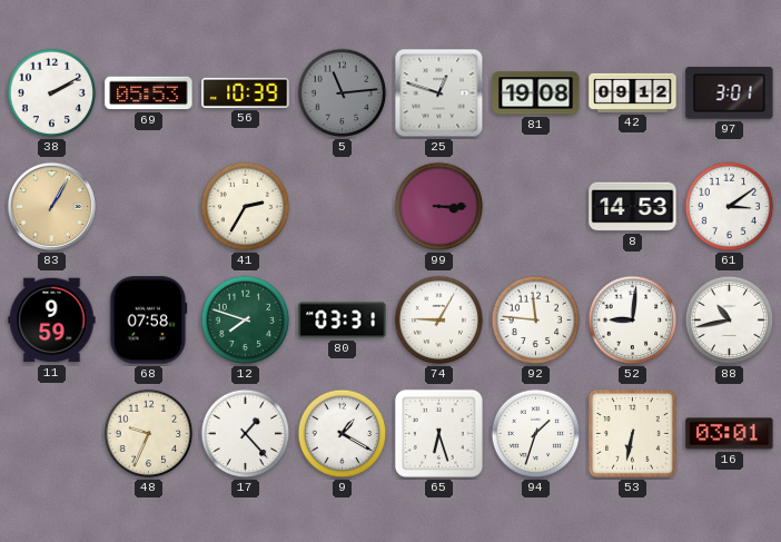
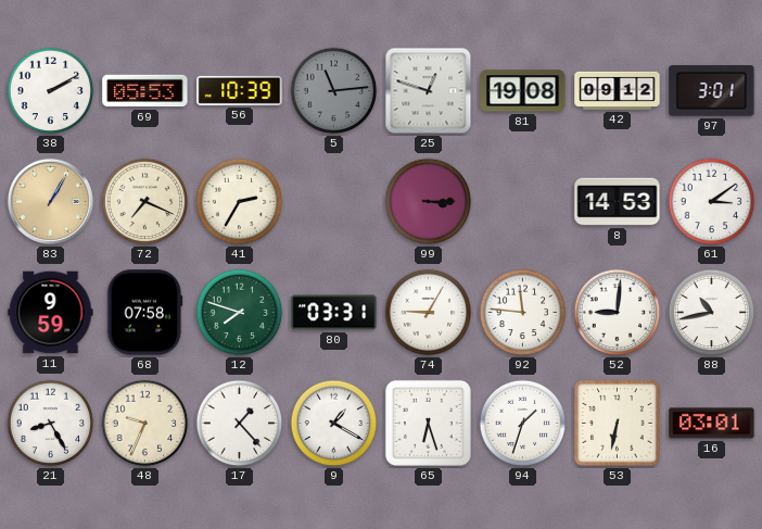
72: none -> 7:19 (145, 202)
21: none -> 8:25 (51, 424)
